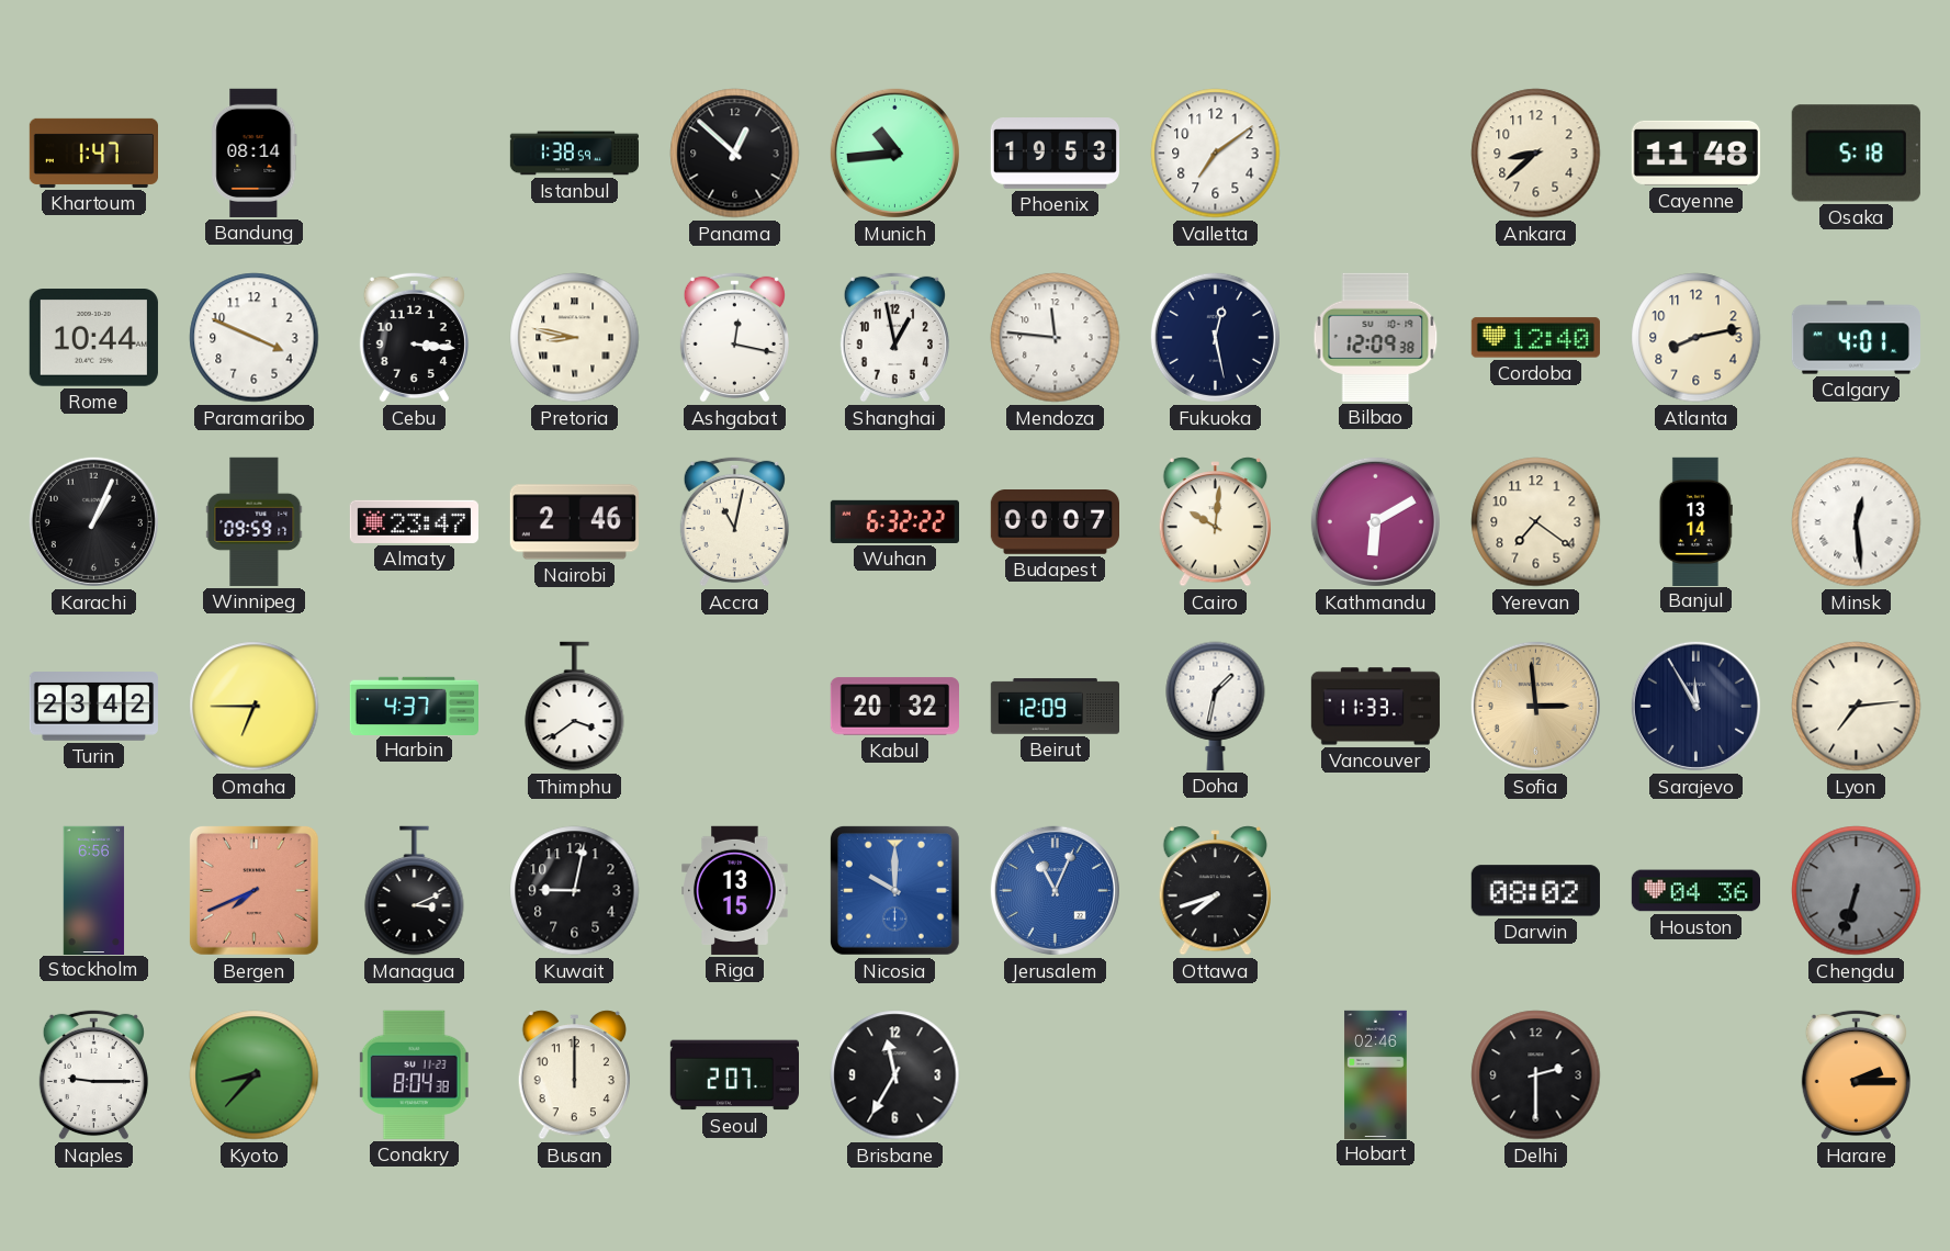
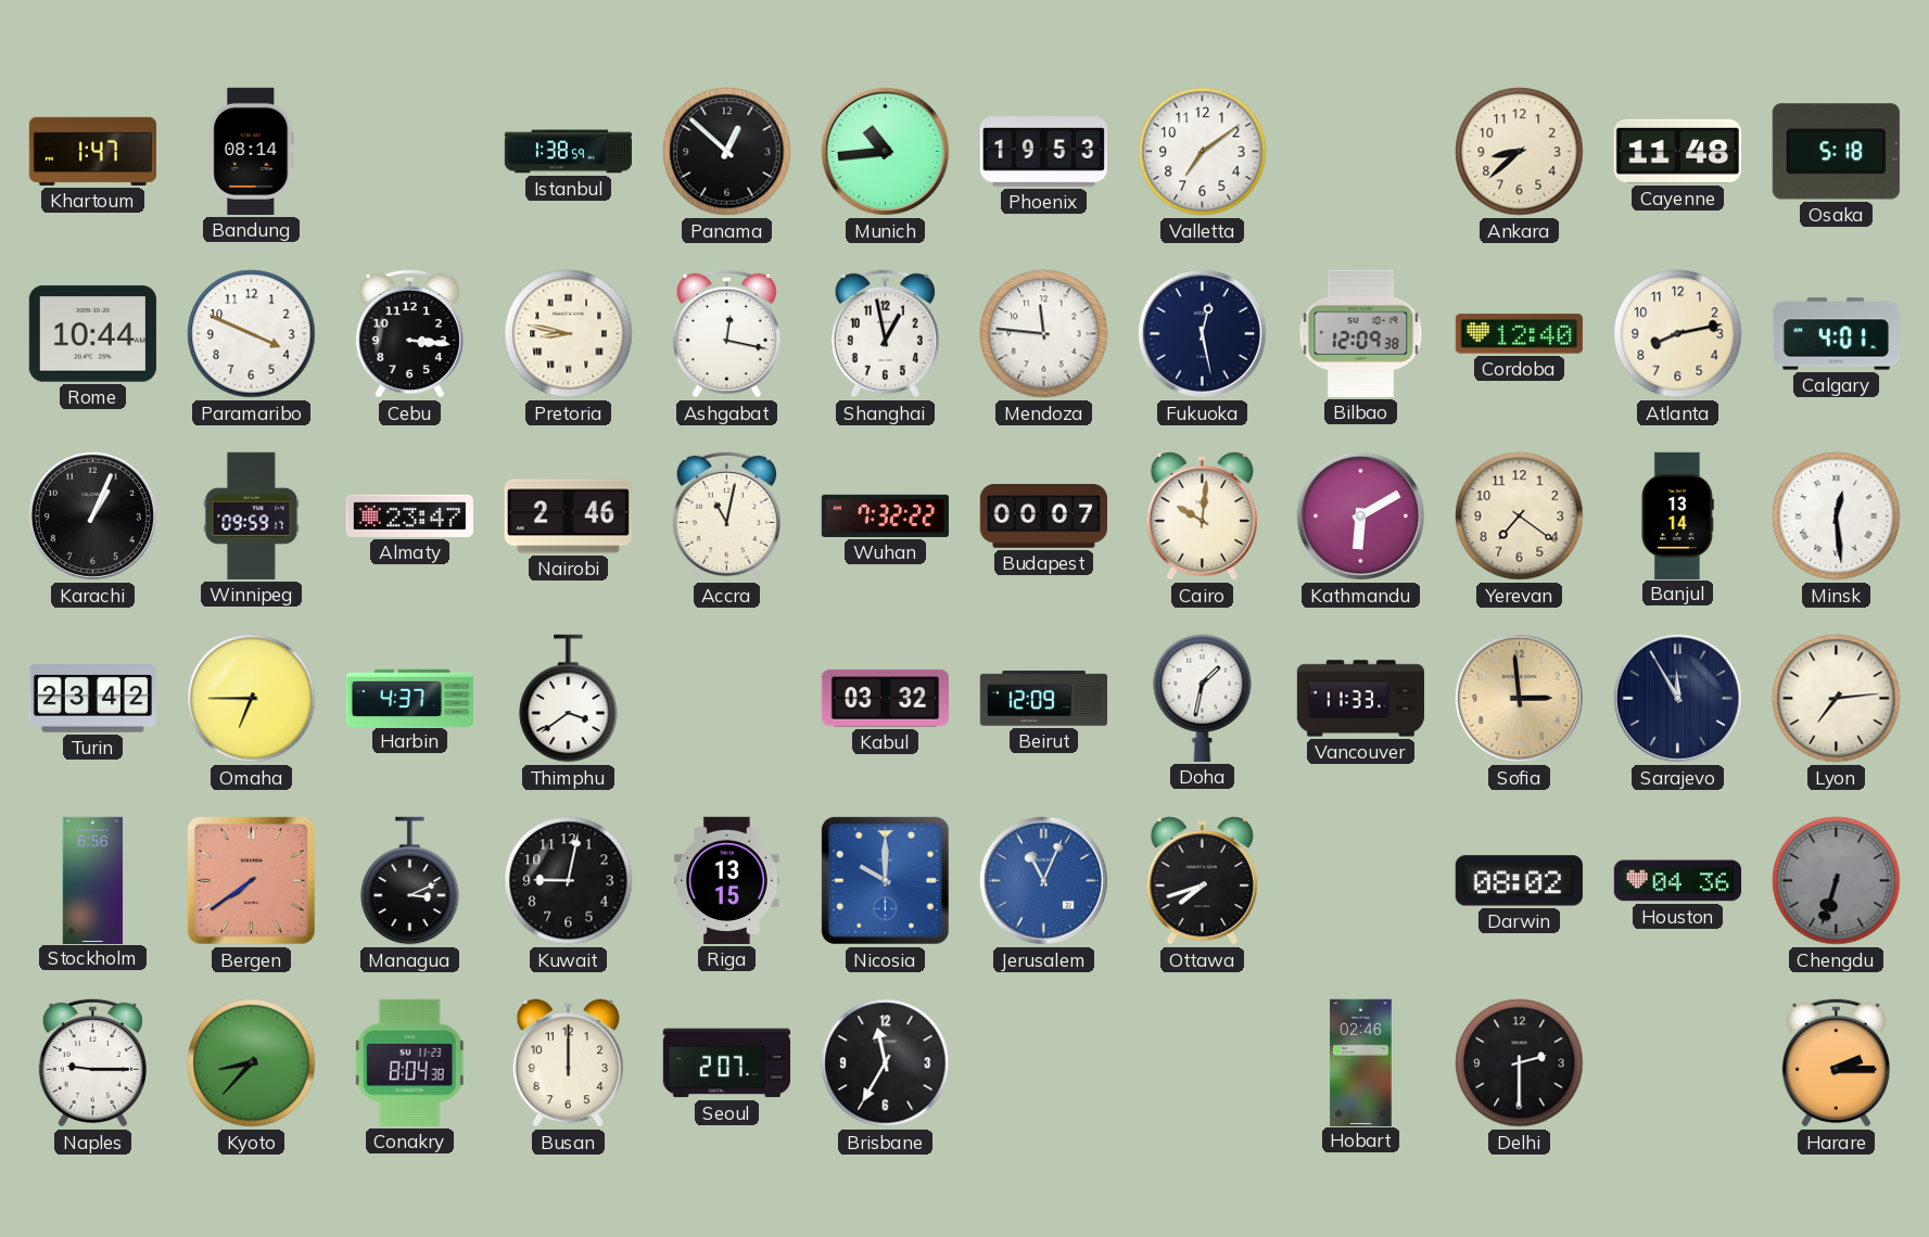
Wuhan: 6:32 -> 7:32 (885, 515)
Kabul: 20:32 -> 03:32 (885, 699)
Bergen: 7:41 -> 7:39 (251, 880)
